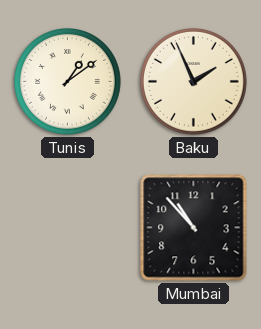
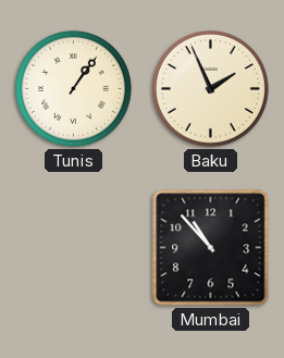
Tunis: 1:09 -> 1:06 (74, 89)
